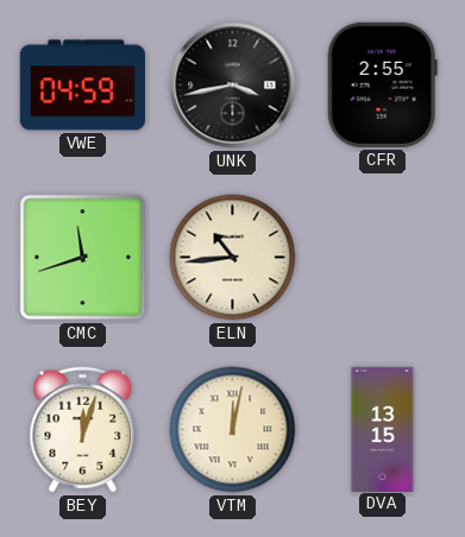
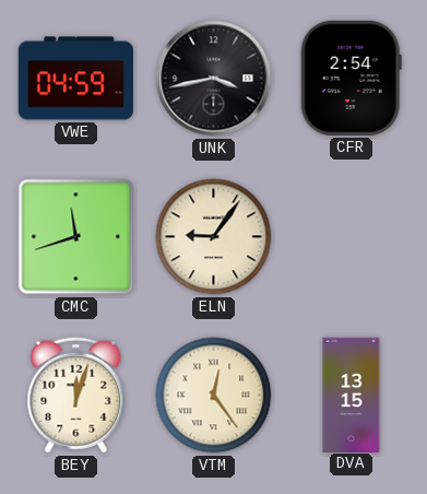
CFR: 2:55 -> 2:54 (351, 78)
ELN: 10:44 -> 9:06 (214, 237)
VTM: 12:02 -> 12:24 (214, 396)
